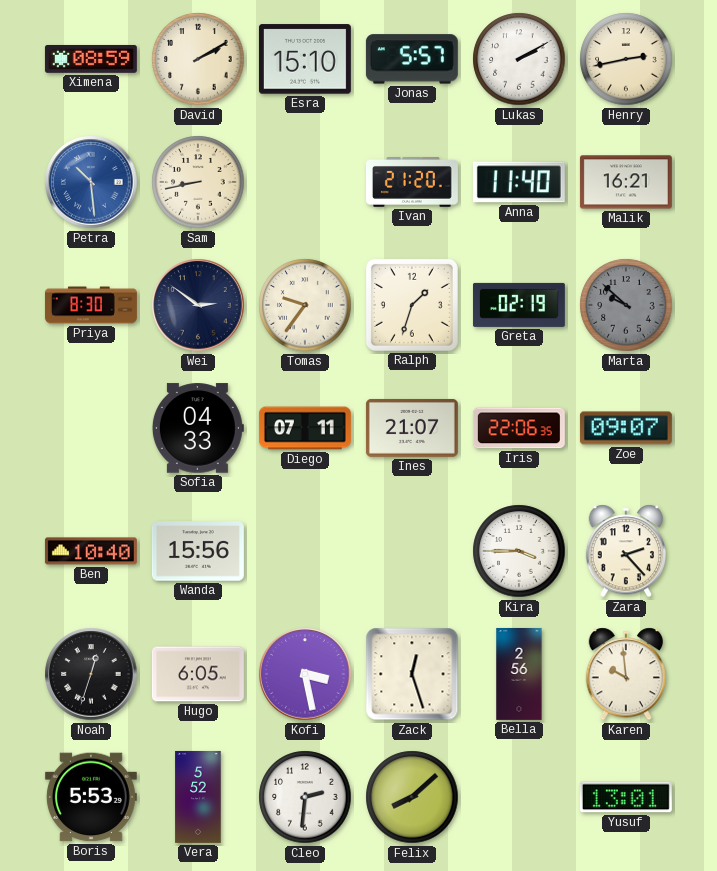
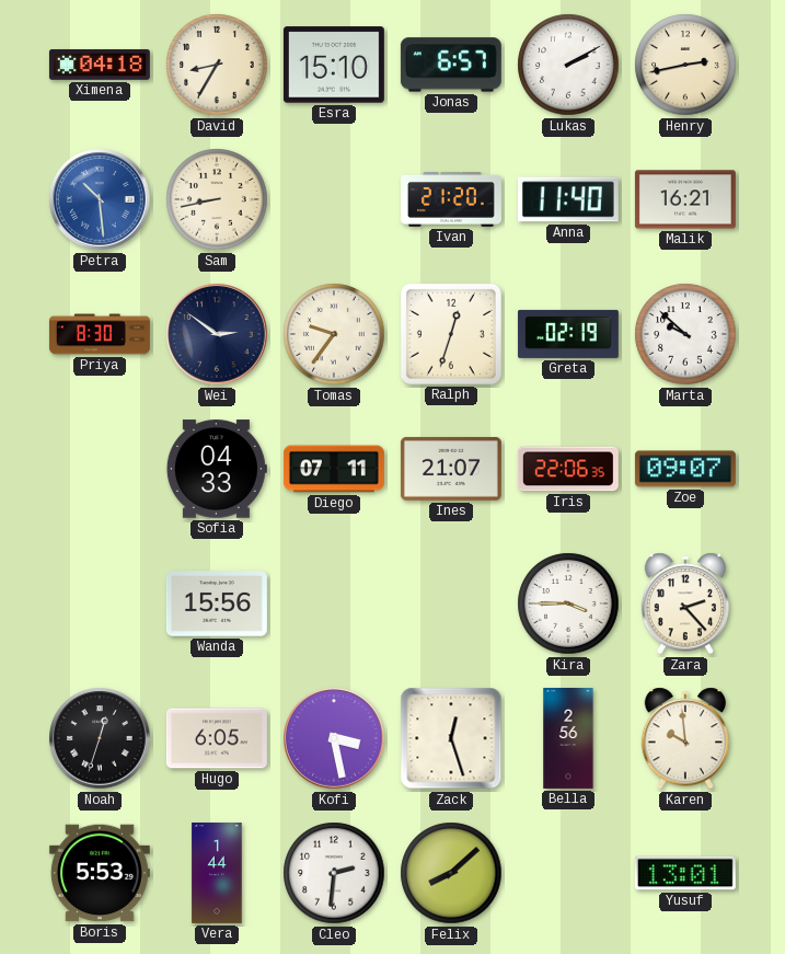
Ximena: 08:59 -> 04:18 (100, 65)
David: 2:10 -> 8:35 (217, 65)
Jonas: 5:57 -> 6:57 (451, 65)
Ralph: 1:33 -> 12:33 (451, 334)
Marta dial: grey -> white (685, 334)
Ben: 10:40 -> none (91, 551)
Vera: 5:52 -> 1:44 (217, 873)
